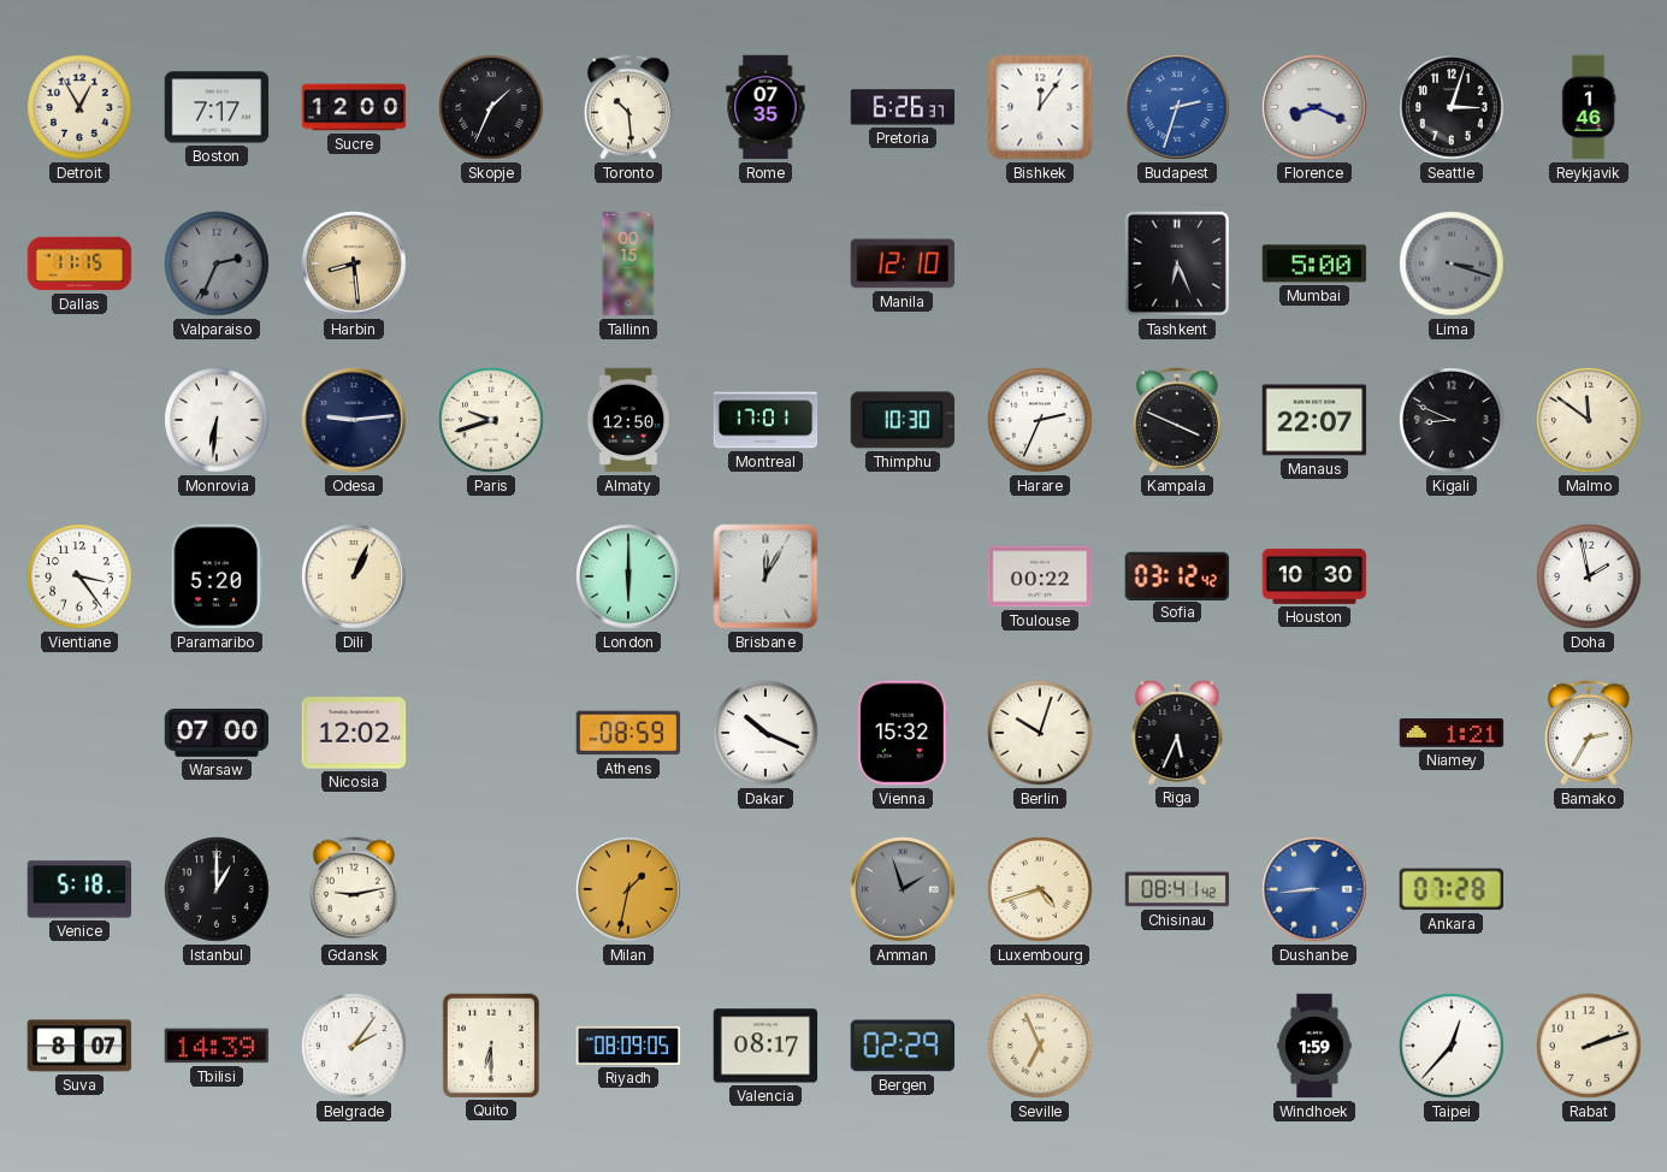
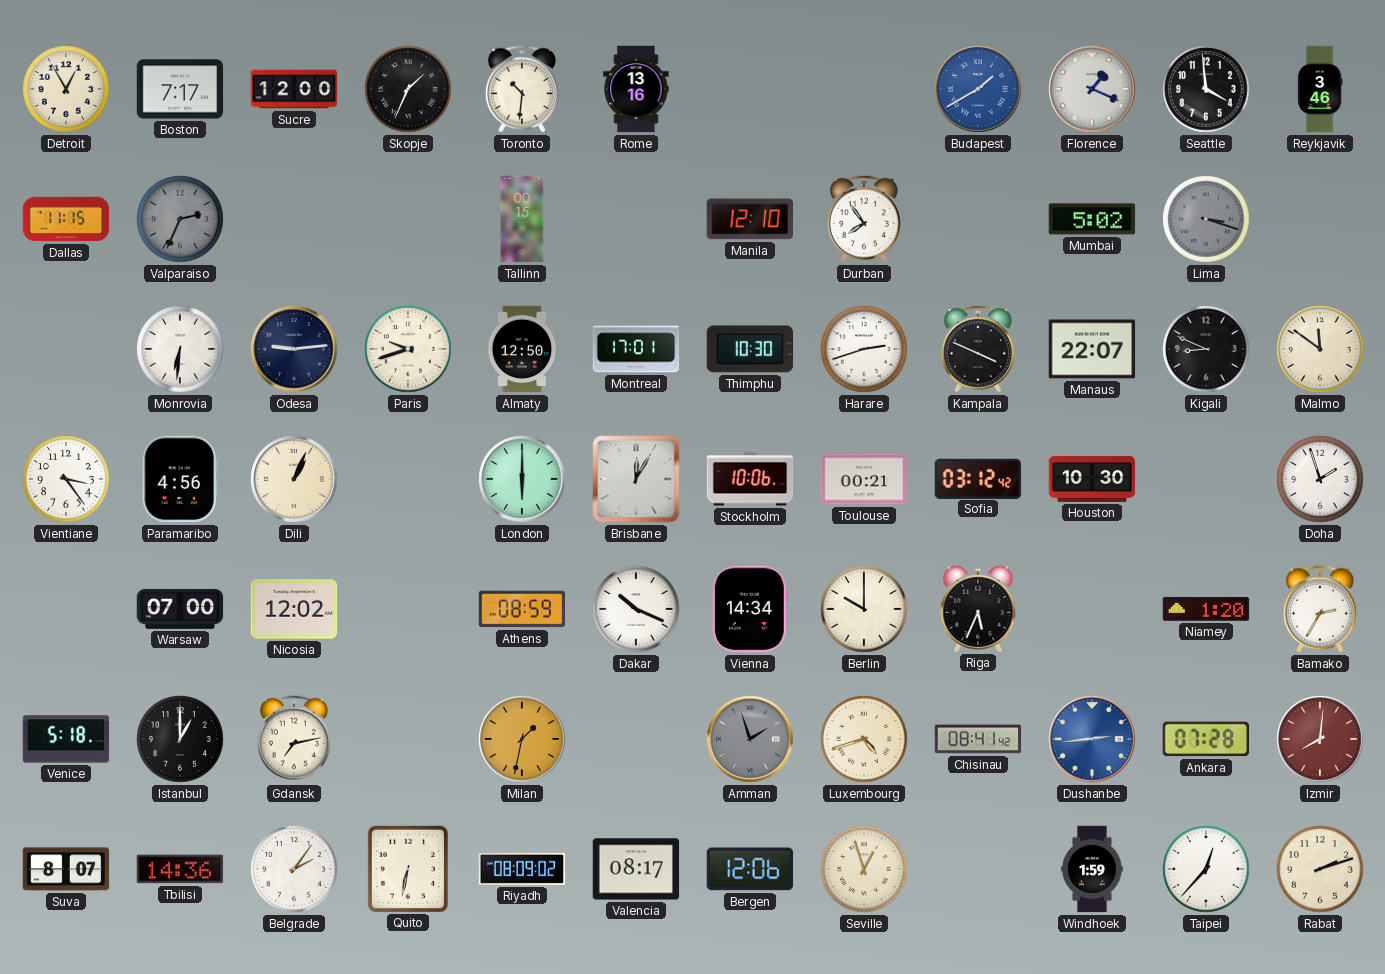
Toronto: 10:29 -> 10:31 (522, 89)
Rome: 07:35 -> 13:16 (636, 89)
Pretoria: 6:26 -> none (903, 107)
Bishkek: 12:06 -> none (1040, 107)
Budapest: 2:33 -> 1:40 (978, 89)
Florence: 8:19 -> 1:19 (1092, 89)
Seattle: 3:03 -> 3:59 (1206, 89)
Reykjavik: 1:46 -> 3:46 (1320, 89)
Harbin: 8:29 -> none (354, 264)
Durban: none -> 7:54 (864, 219)
Tashkent: 6:26 -> none (1177, 264)
Mumbai: 5:00 -> 5:02 (1092, 219)
Harare: 2:34 -> 2:42 (864, 349)
Paramaribo: 5:20 -> 4:56 (180, 479)
Stockholm: none -> 10:06 (750, 479)
Toulouse: 00:22 -> 00:21 (864, 479)
Doha: 1:58 -> 1:57 (1320, 479)
Vienna: 15:32 -> 14:34 (750, 609)
Berlin: 10:03 -> 10:00 (864, 609)
Niamey: 1:21 -> 1:20 (1206, 610)
Gdansk: 9:13 -> 7:13 (294, 739)
Dushanbe: 8:44 -> 2:44 (1092, 739)
Izmir: none -> 8:01 (1320, 739)
Tbilisi: 14:39 -> 14:36 (180, 869)
Quito: 6:30 -> 6:32 (407, 868)
Riyadh: 08:09:05 -> 08:09:02 (522, 869)
Bergen: 02:29 -> 12:06 (750, 869)
Seville: 6:56 -> 12:57 (864, 869)
